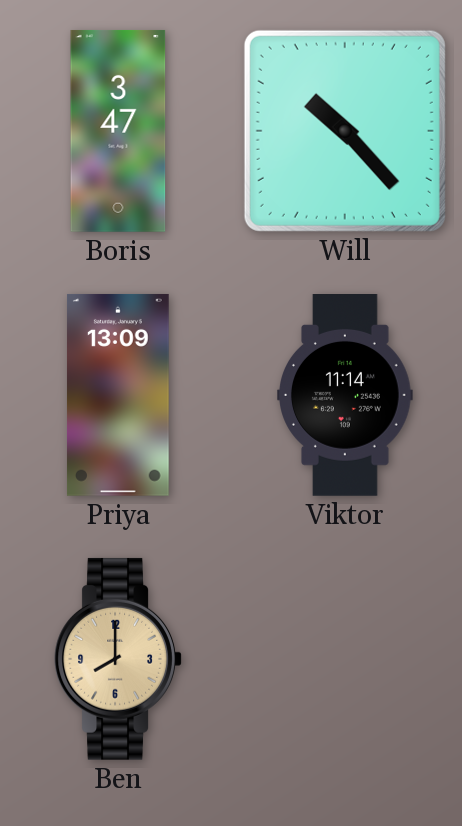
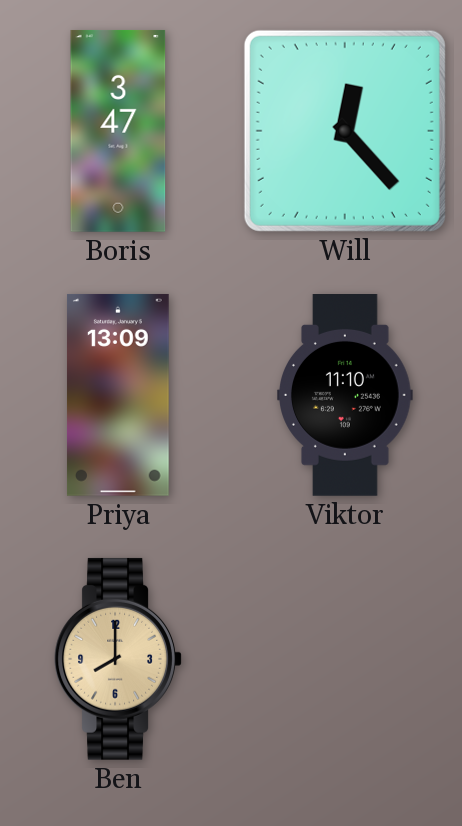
Will: 10:23 -> 12:23 (345, 131)
Viktor: 11:14 -> 11:10 (346, 396)
